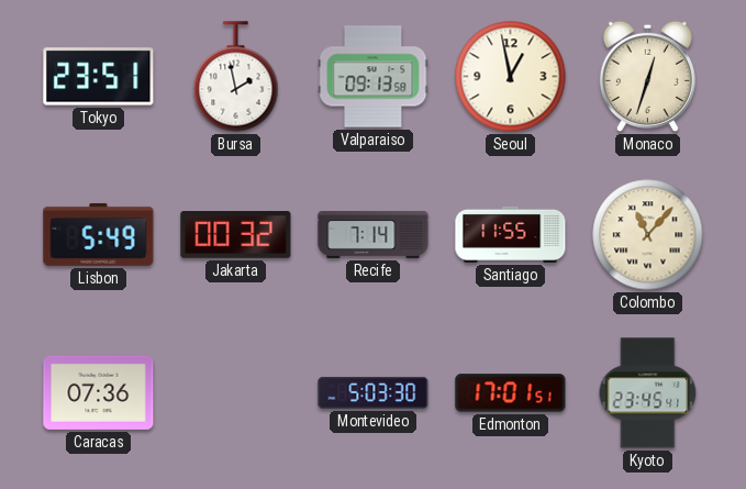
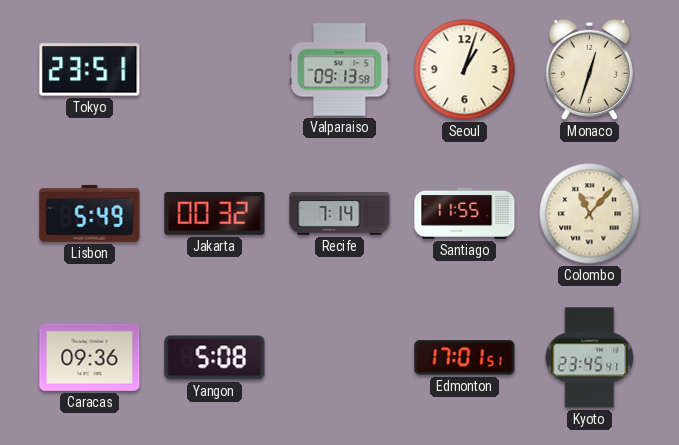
Bursa: 1:58 -> none (236, 77)
Seoul: 12:58 -> 1:03 (465, 70)
Caracas: 07:36 -> 09:36 (90, 357)
Yangon: none -> 5:08 (215, 358)
Montevideo: 5:03 -> none (374, 392)
